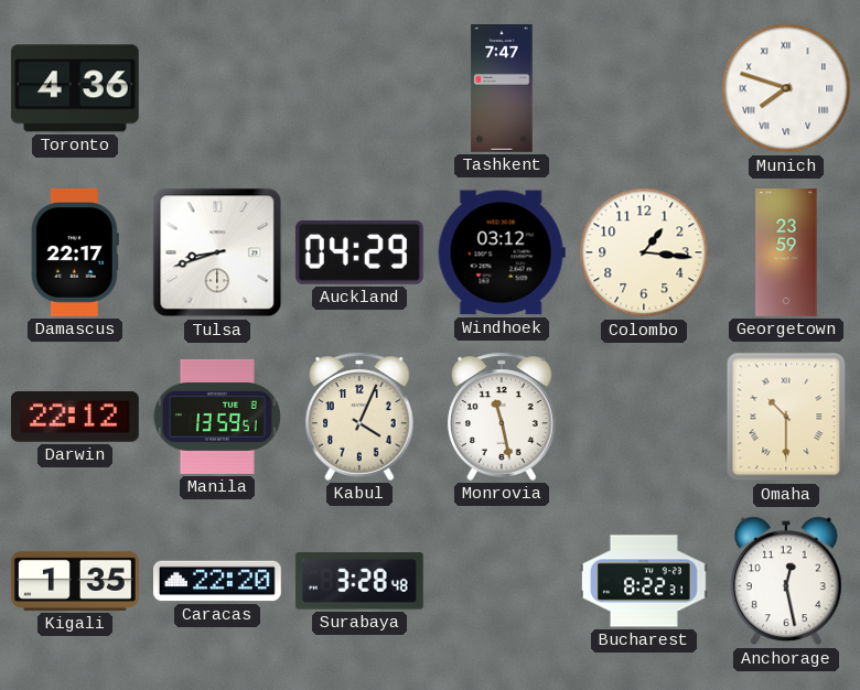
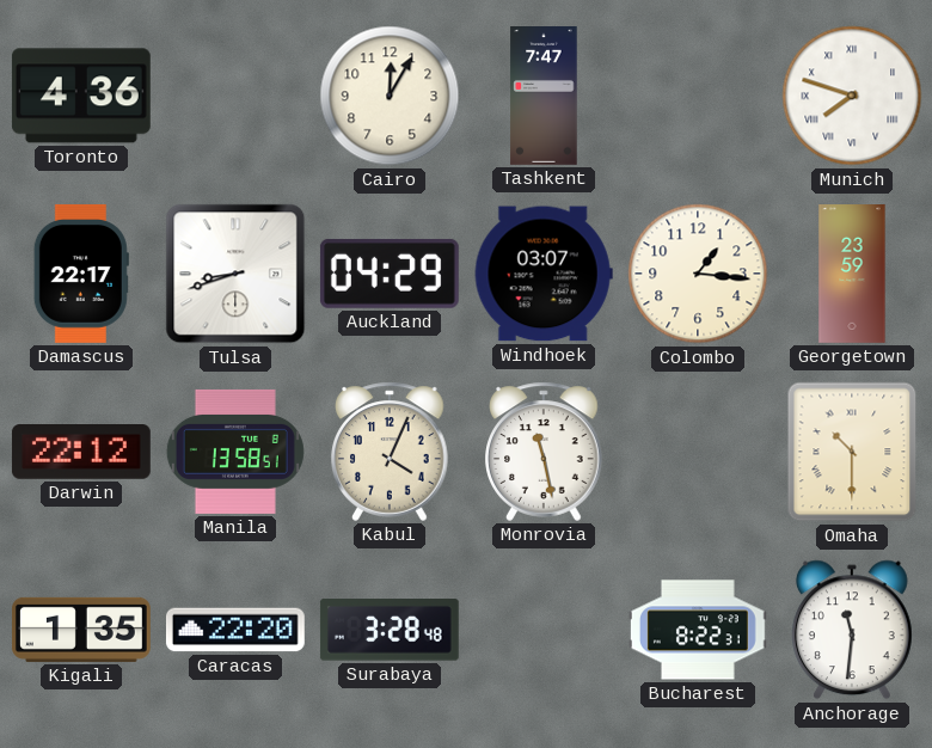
Cairo: none -> 12:05 (390, 96)
Windhoek: 03:12 -> 03:07 (544, 274)
Manila: 13:59 -> 13:58 (235, 452)
Anchorage: 12:28 -> 11:31 (852, 630)
